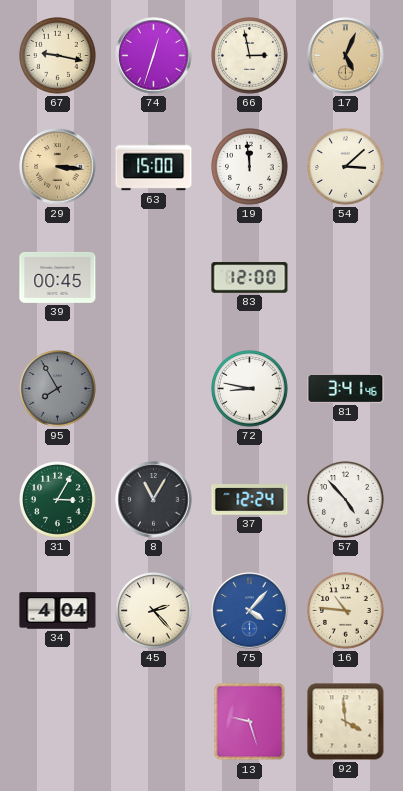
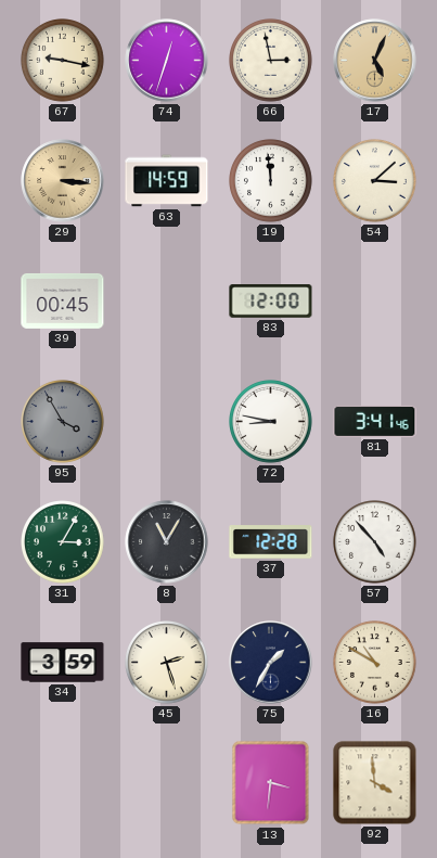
63: 15:00 -> 14:59 (167, 181)
95: 7:55 -> 3:55 (63, 422)
37: 12:24 -> 12:28 (271, 542)
34: 4:04 -> 3:59 (63, 663)
45: 2:23 -> 2:27 (167, 663)
75: 4:07 -> 1:35 (271, 663)
75 dial: blue -> navy (271, 663)
16: 10:46 -> 10:50 (375, 663)
13: 9:27 -> 3:31 (271, 783)
